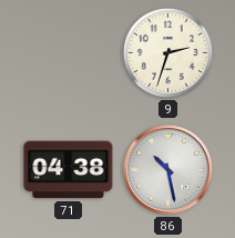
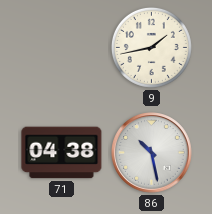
9: 2:33 -> 1:43 (151, 47)
